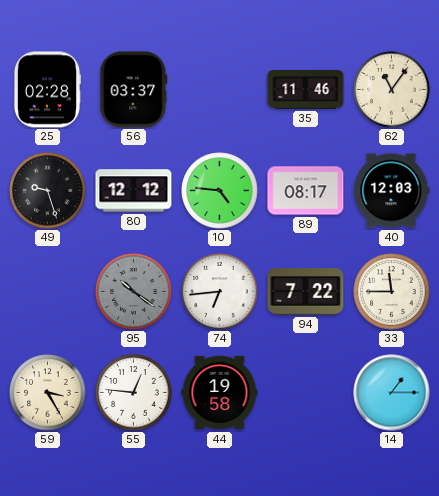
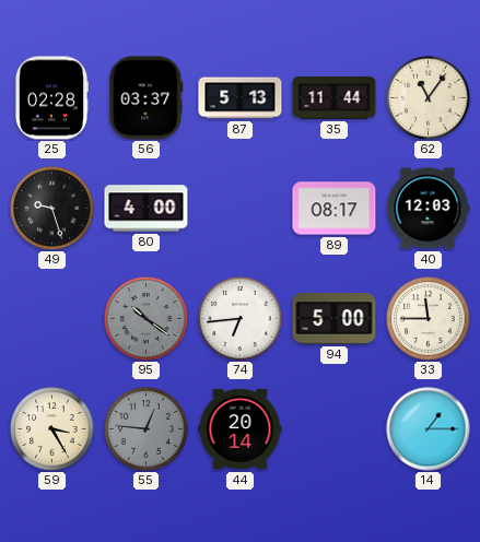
87: none -> 5:13 (241, 98)
35: 11:46 -> 11:44 (335, 98)
80: 12:12 -> 4:00 (147, 209)
10: 4:46 -> none (220, 191)
94: 7:22 -> 5:00 (335, 319)
55 dial: white -> grey (147, 429)
44: 19:58 -> 20:14 (241, 429)
